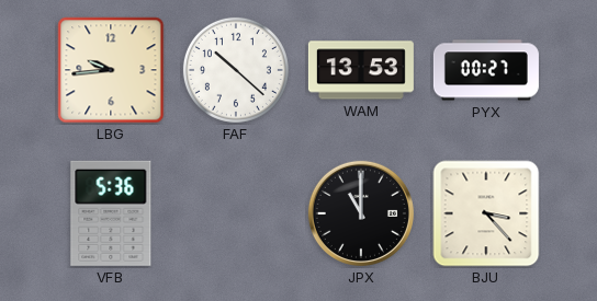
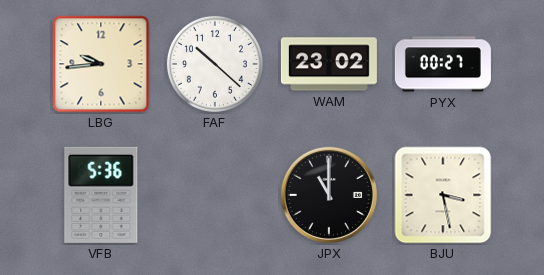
WAM: 13:53 -> 23:02 (329, 64)
BJU: 3:23 -> 3:28 (443, 195)
